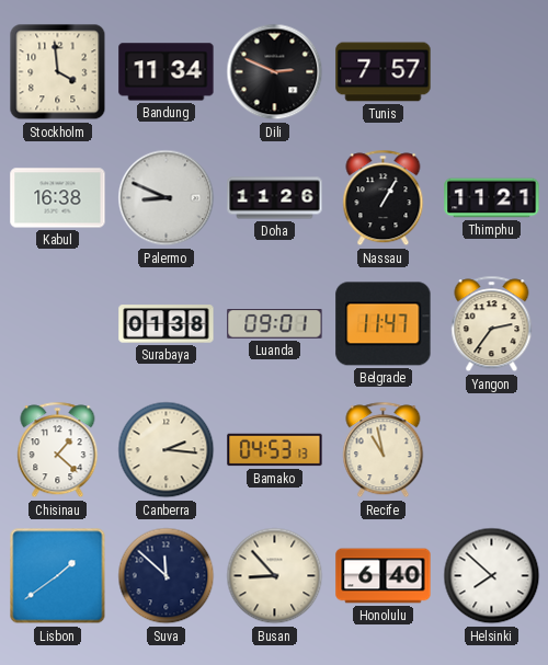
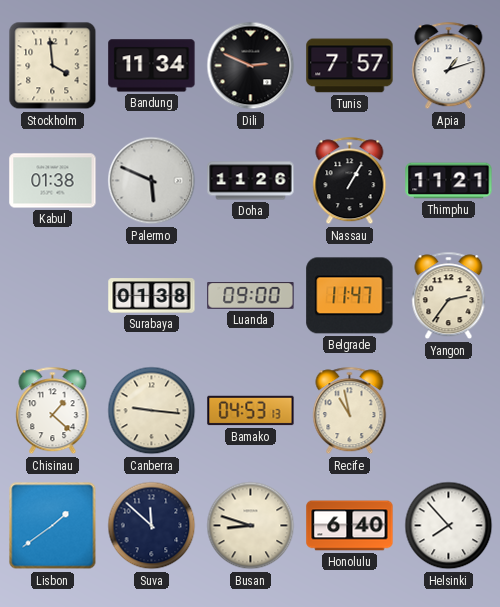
Apia: none -> 1:12 (449, 66)
Kabul: 16:38 -> 01:38 (53, 181)
Palermo: 8:49 -> 5:49 (152, 181)
Luanda: 09:01 -> 09:00 (251, 296)
Canberra: 2:16 -> 9:16 (152, 411)
Busan: 8:53 -> 8:48 (251, 526)
Helsinki: 7:52 -> 7:53 (449, 526)
